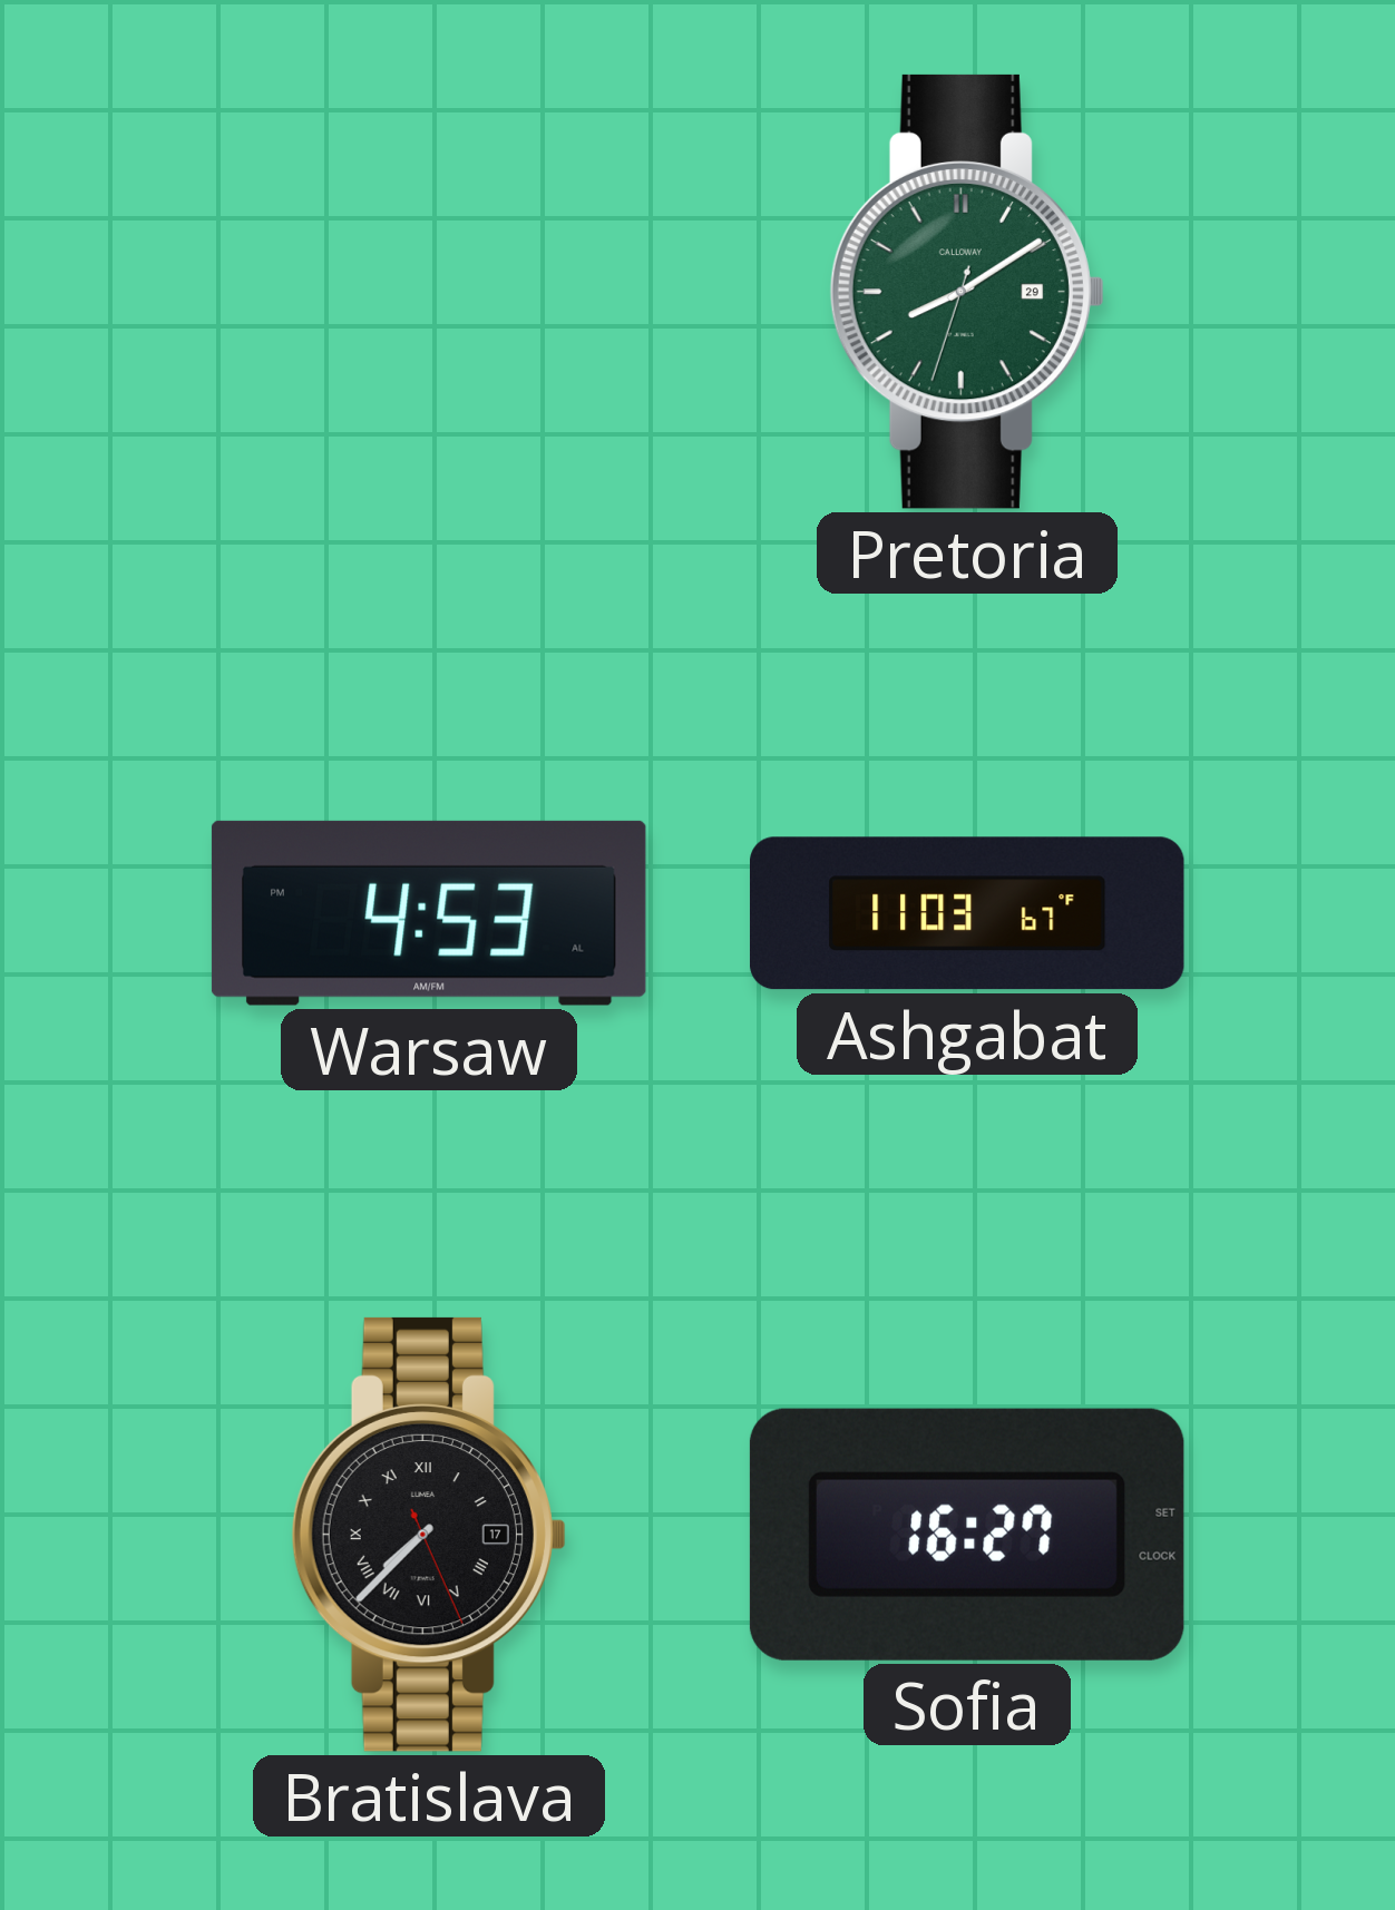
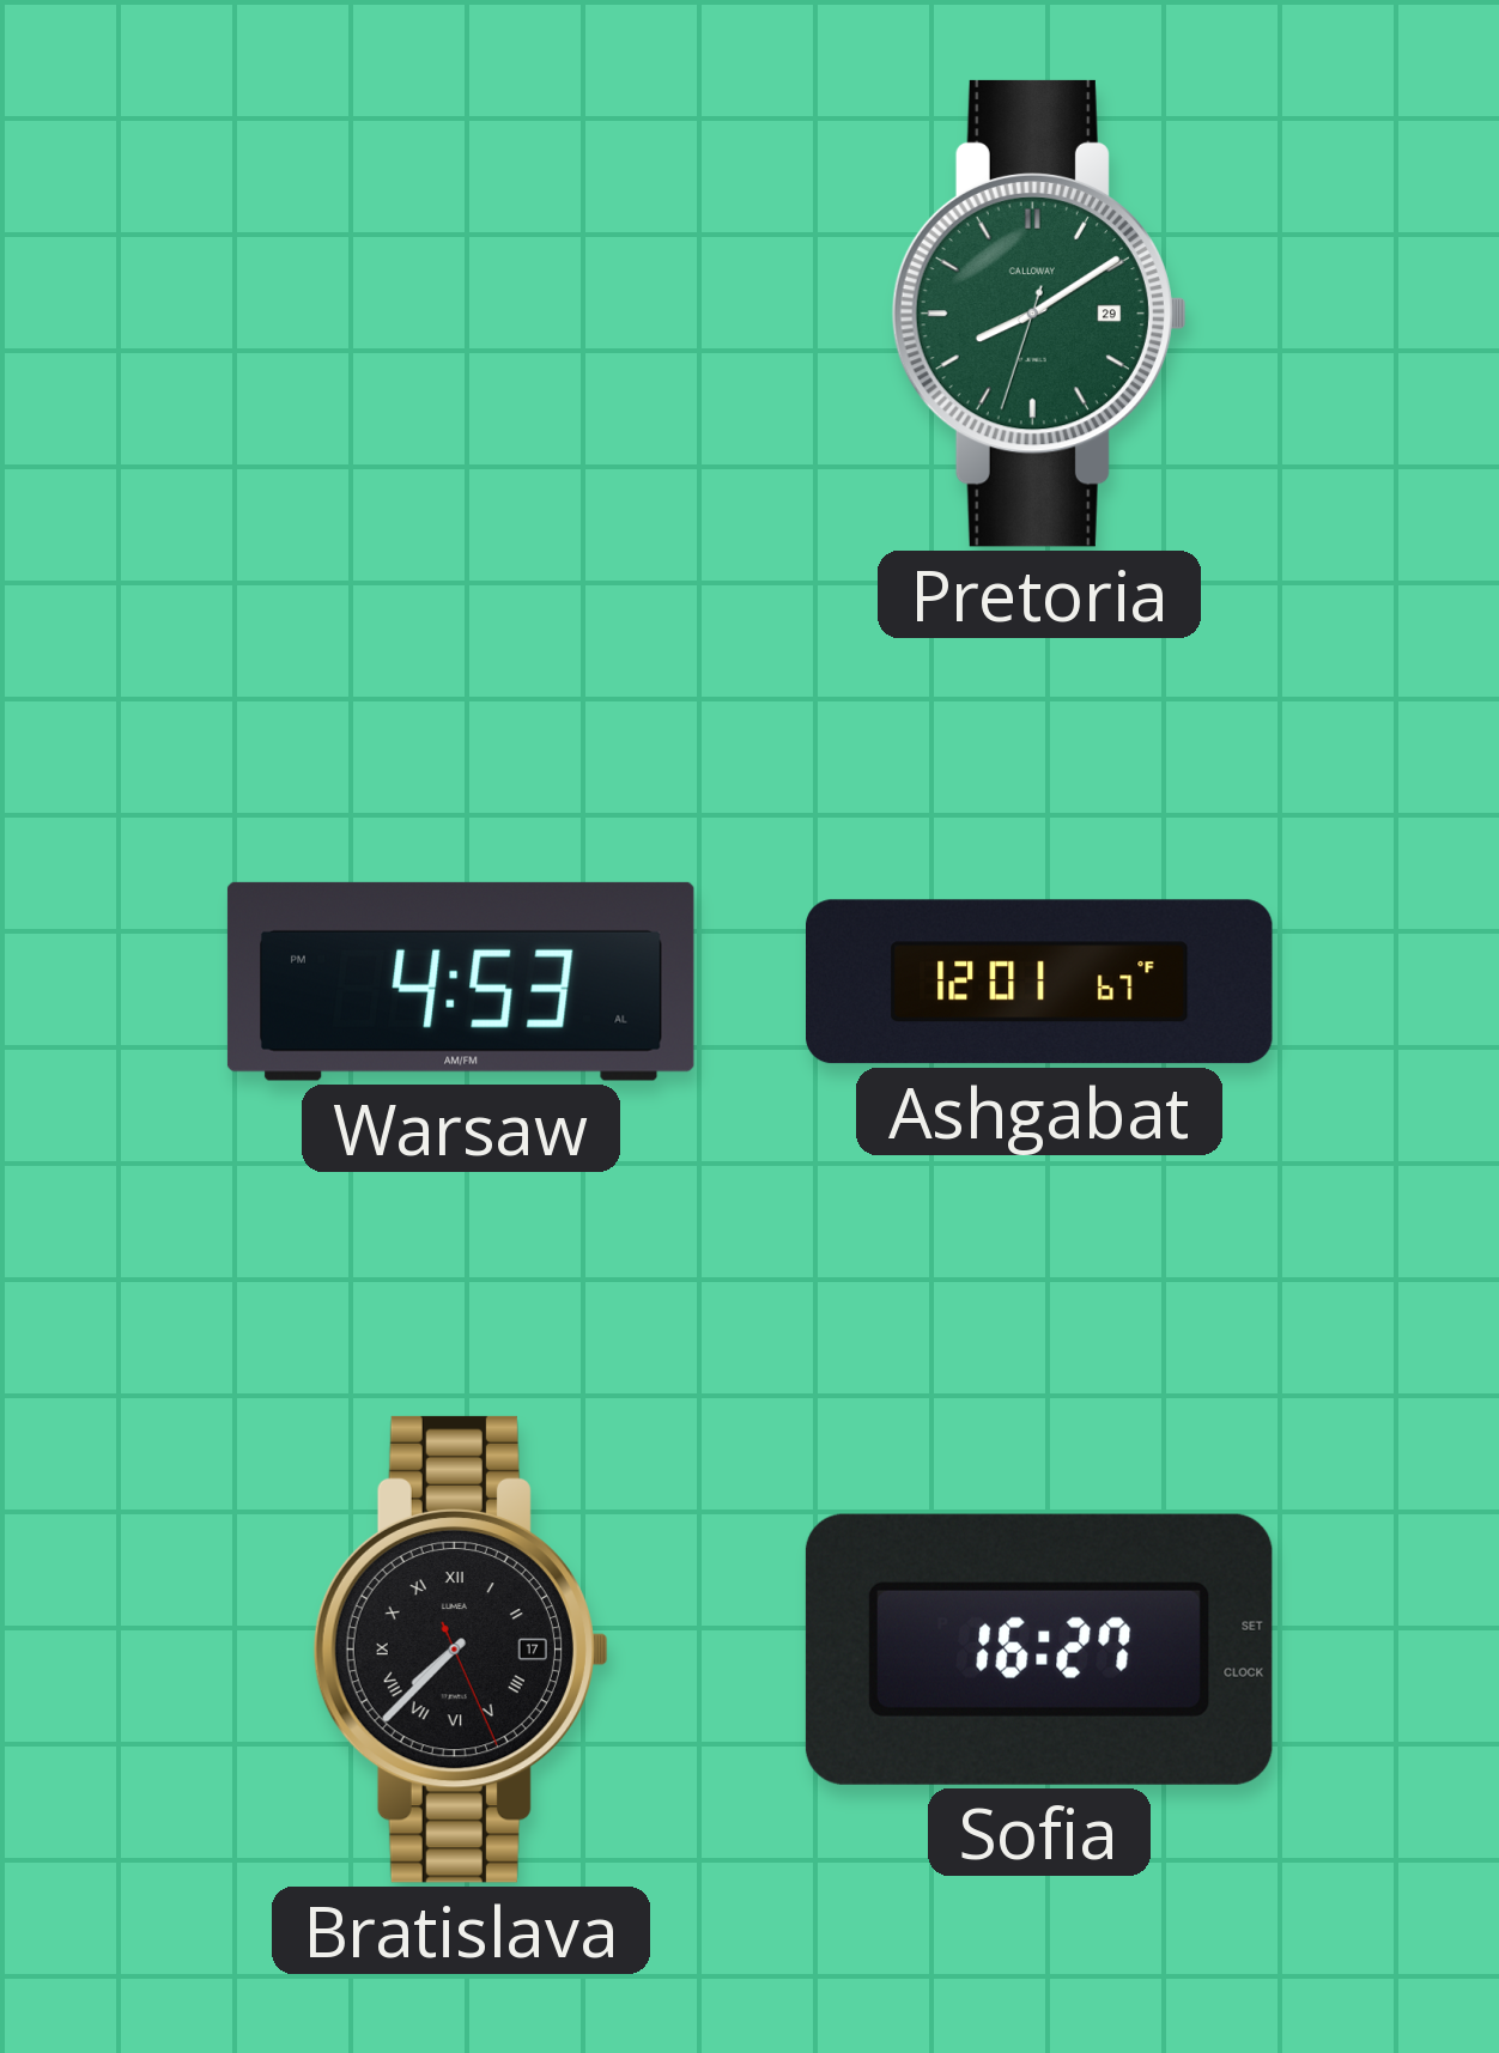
Ashgabat: 11:03 -> 12:01 (1040, 982)
